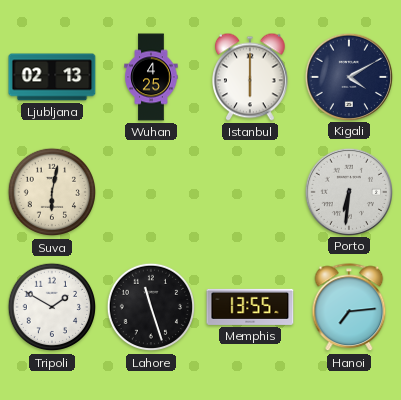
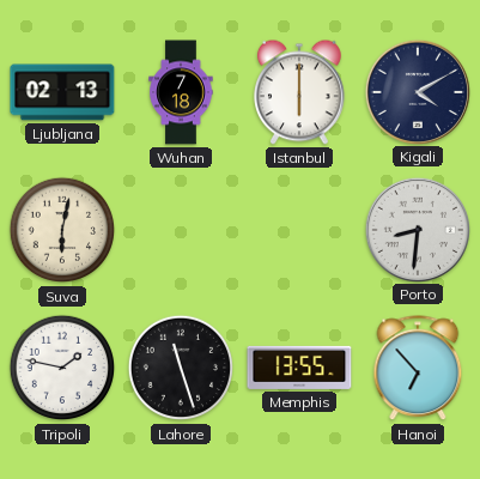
Wuhan: 4:25 -> 7:18 (181, 92)
Porto: 6:31 -> 8:31 (417, 229)
Tripoli: 1:50 -> 1:47 (62, 368)
Hanoi: 7:14 -> 6:53 (418, 369)
